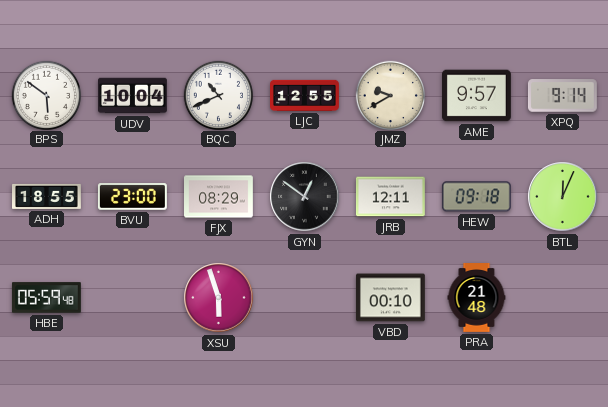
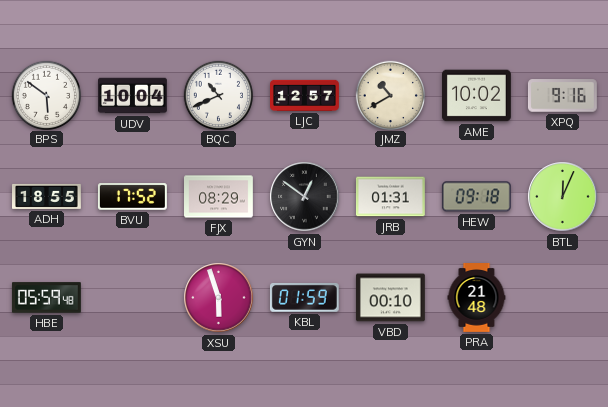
LJC: 12:55 -> 12:57 (305, 95)
JMZ: 9:40 -> 10:40 (390, 95)
AME: 9:57 -> 10:02 (477, 96)
XPQ: 9:14 -> 9:16 (562, 96)
BVU: 23:00 -> 17:52 (132, 197)
JRB: 12:11 -> 01:31 (391, 197)
KBL: none -> 01:59 (304, 298)
